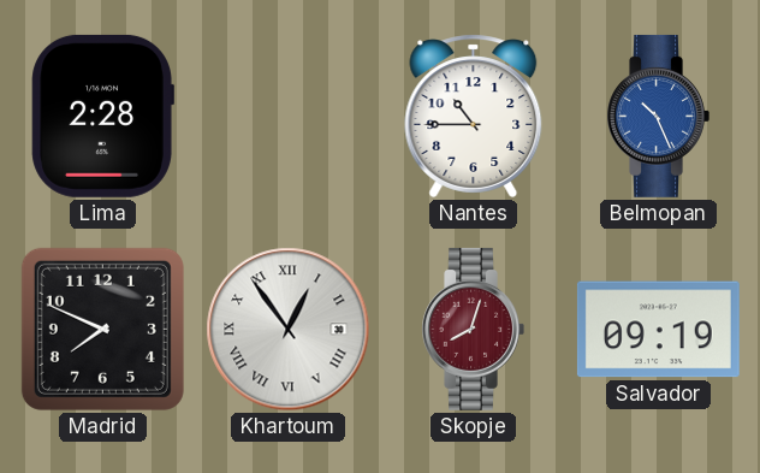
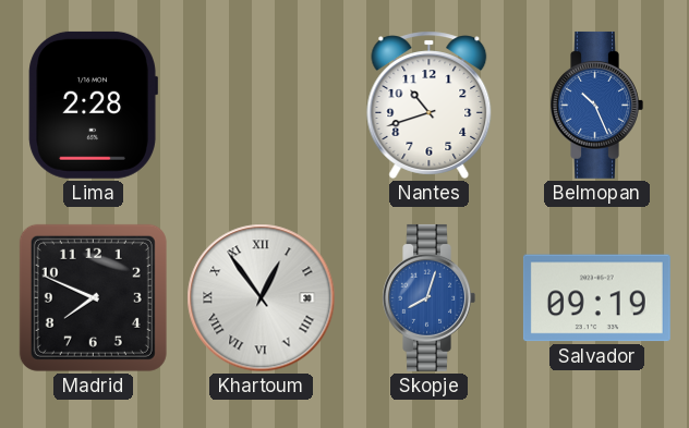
Nantes: 10:45 -> 10:42 (430, 105)
Skopje dial: burgundy -> blue (428, 297)
